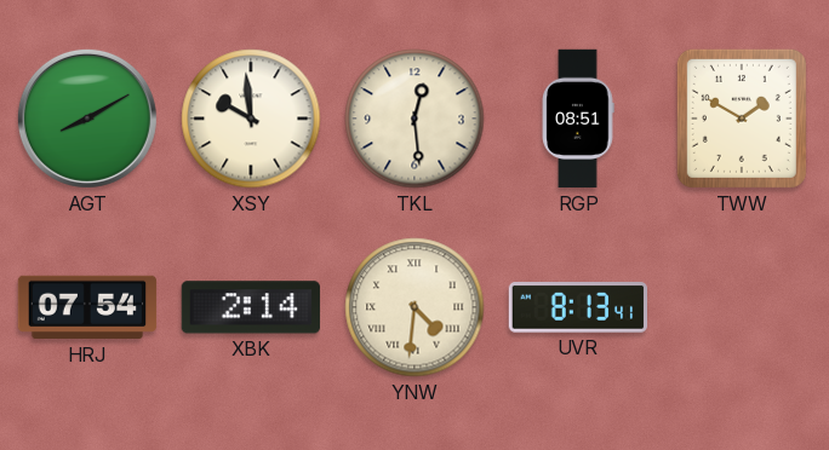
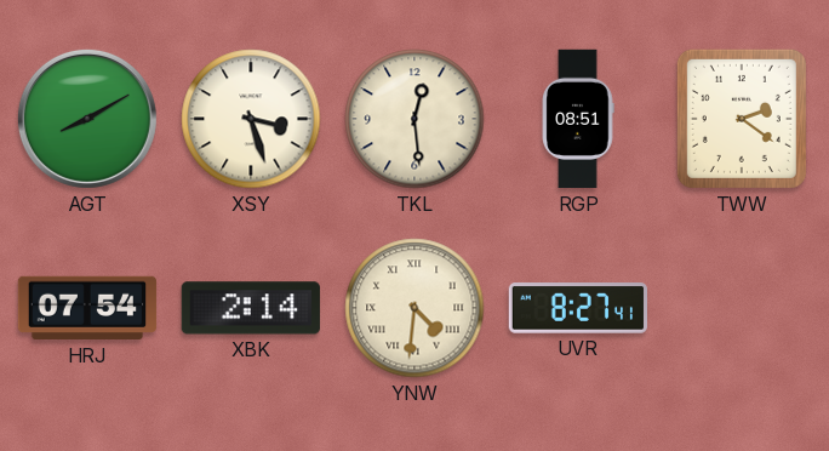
XSY: 9:59 -> 3:27 (251, 119)
TWW: 1:50 -> 2:21 (742, 119)
UVR: 8:13 -> 8:27 (577, 308)
